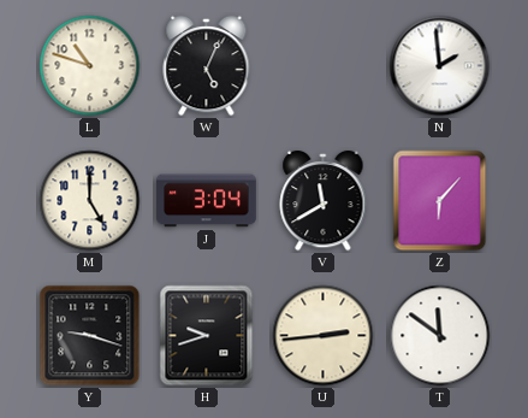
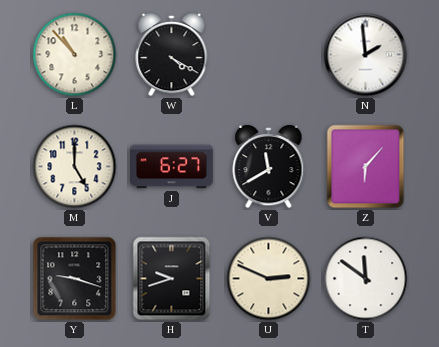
L: 10:48 -> 10:53 (75, 55)
W: 5:04 -> 4:20 (172, 55)
J: 3:04 -> 6:27 (172, 167)
U: 2:44 -> 2:49 (269, 279)
